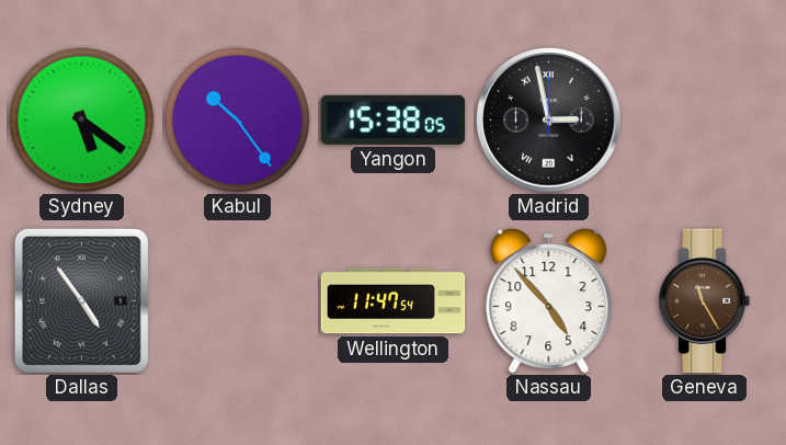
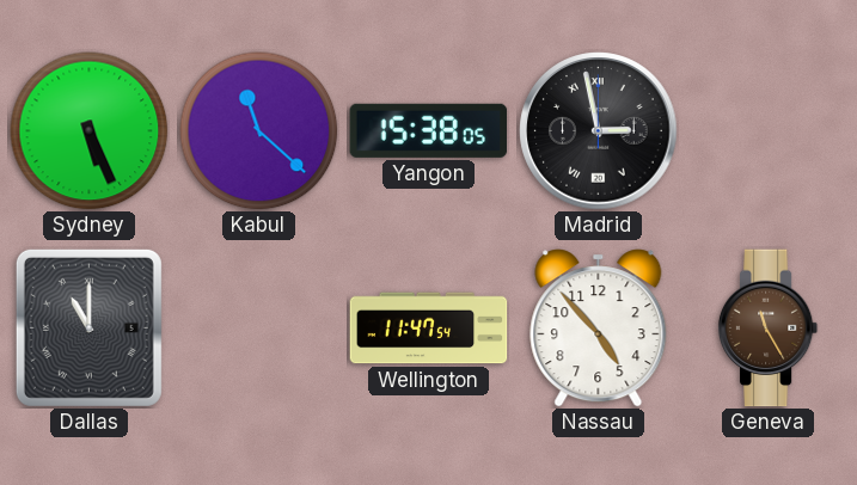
Sydney: 5:21 -> 5:26 (90, 131)
Kabul: 10:24 -> 11:22 (259, 131)
Dallas: 4:54 -> 11:00 (88, 327)
